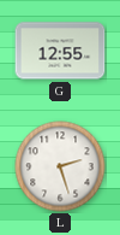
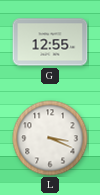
L: 2:27 -> 3:19 (50, 138)
